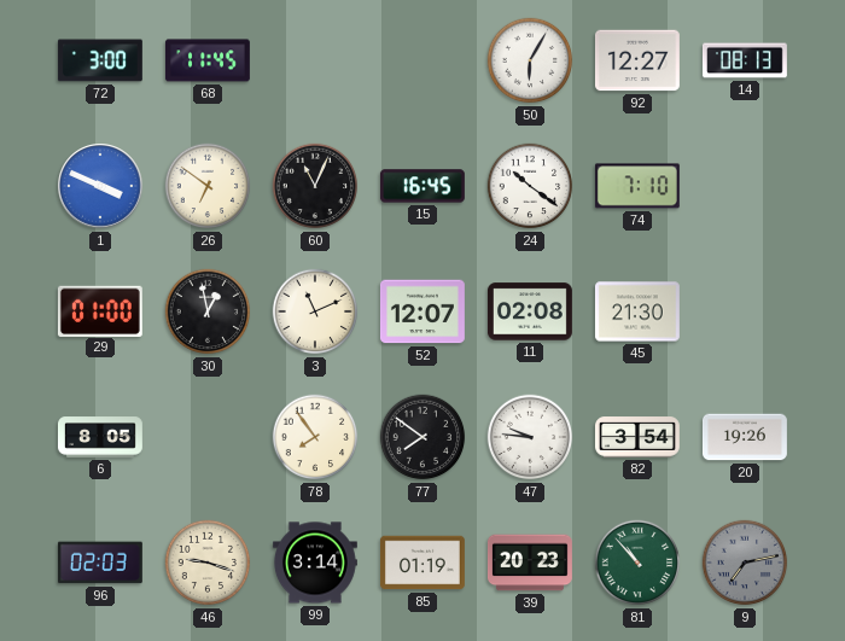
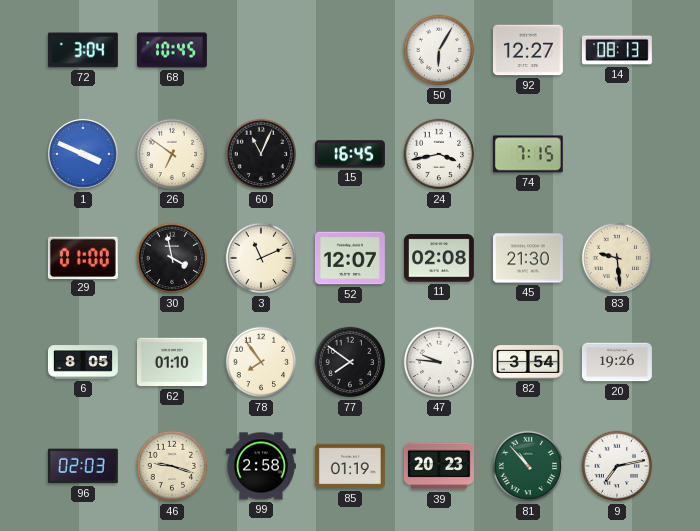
72: 3:00 -> 3:04 (83, 50)
68: 11:45 -> 10:45 (172, 50)
24: 10:21 -> 3:43 (439, 154)
74: 7:10 -> 7:15 (528, 154)
30: 12:58 -> 3:58 (172, 258)
83: none -> 9:29 (617, 258)
62: none -> 01:10 (172, 362)
99: 3:14 -> 2:58 (261, 466)
9 dial: grey -> white (617, 466)
